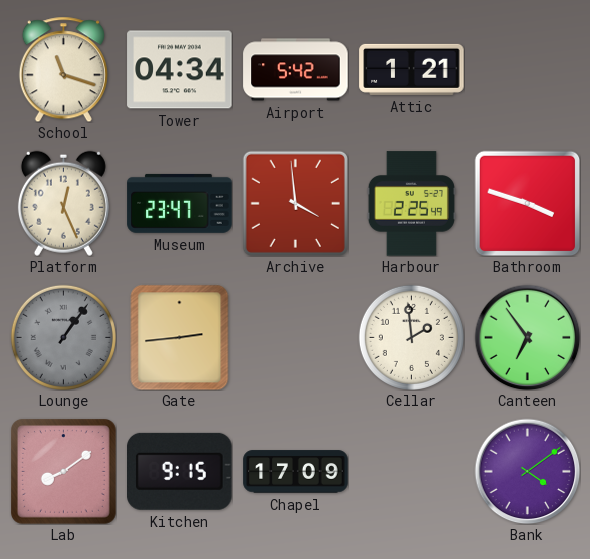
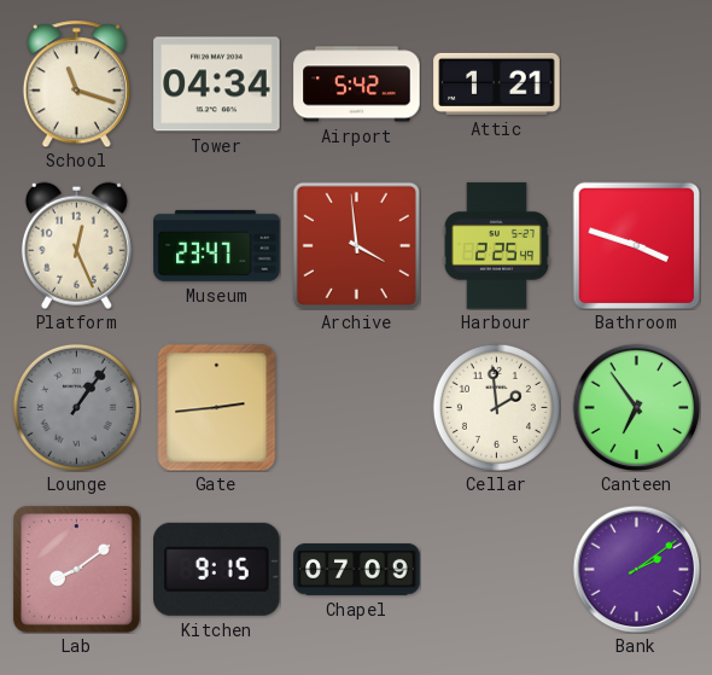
Chapel: 17:09 -> 07:09 (357, 570)
Bank: 4:09 -> 2:09 (636, 569)
